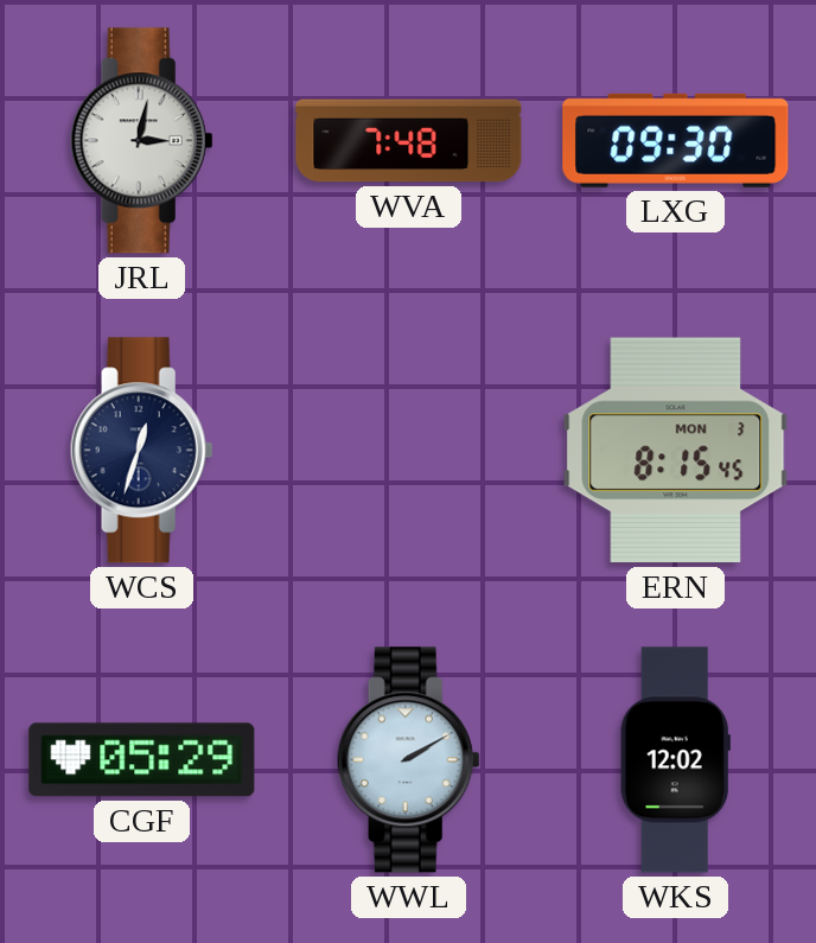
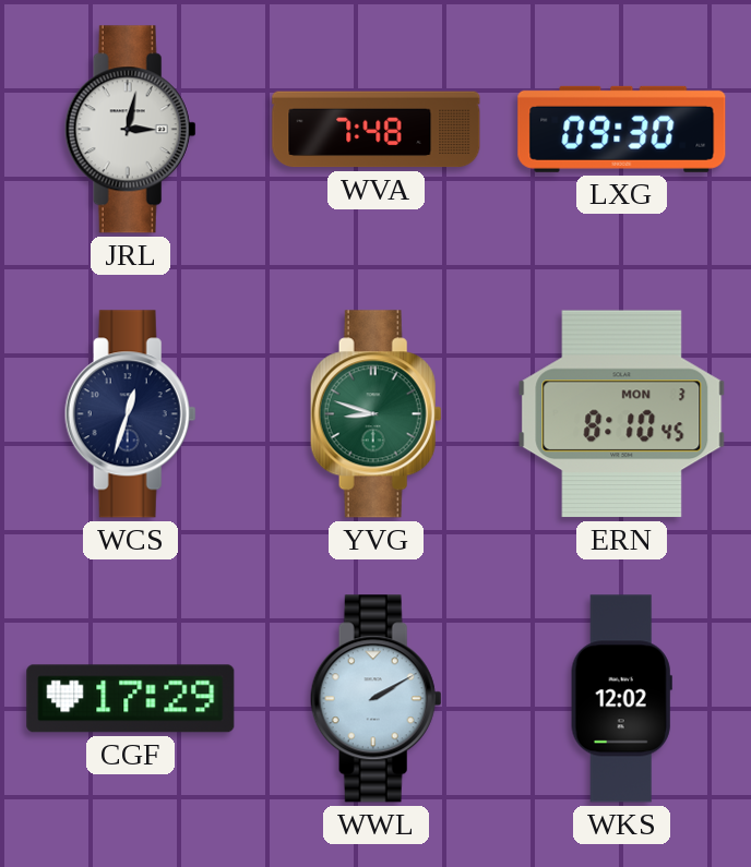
YVG: none -> 8:48 (375, 414)
ERN: 8:15 -> 8:10 (622, 414)
CGF: 05:29 -> 17:29 (131, 699)
